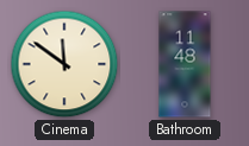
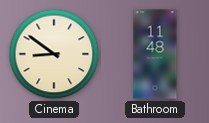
Cinema: 11:51 -> 8:51 (54, 54)
